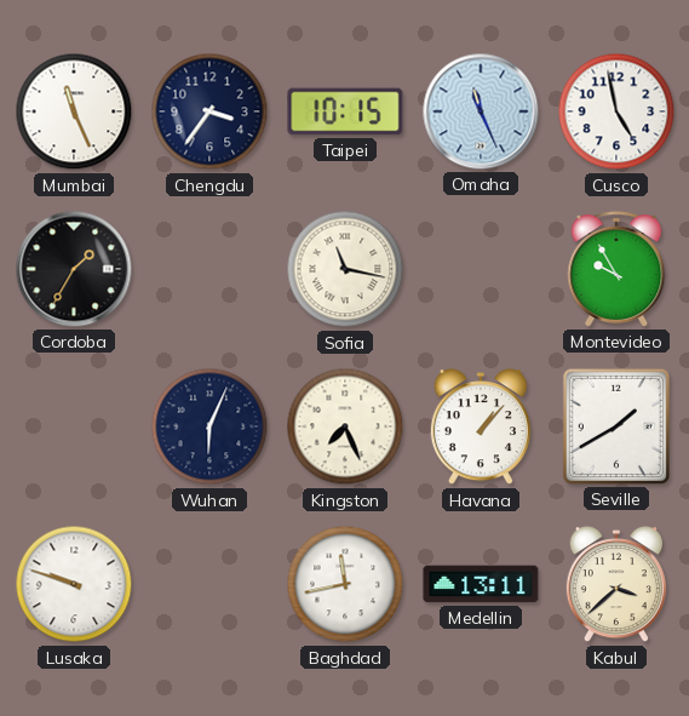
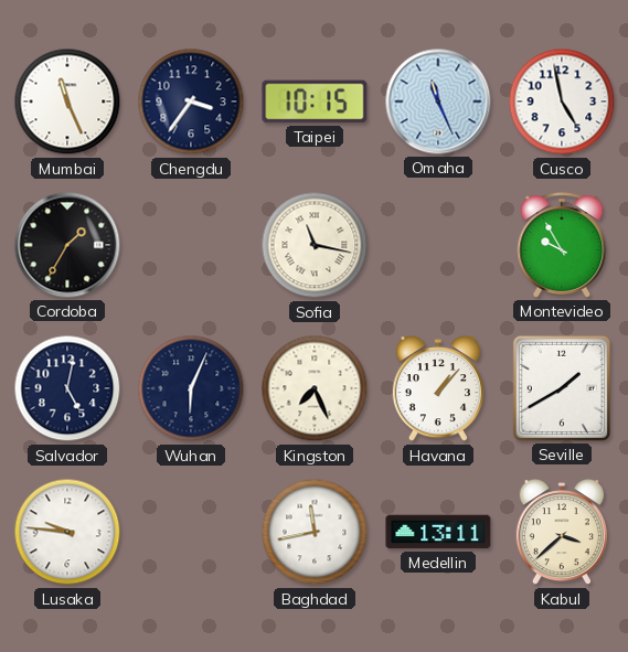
Salvador: none -> 5:02 (67, 388)
Lusaka: 9:48 -> 9:46 (67, 532)
